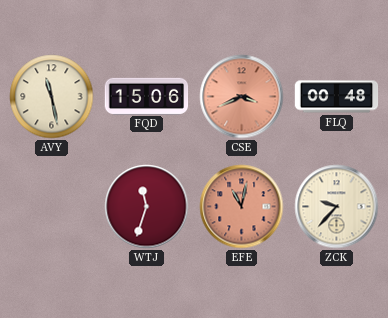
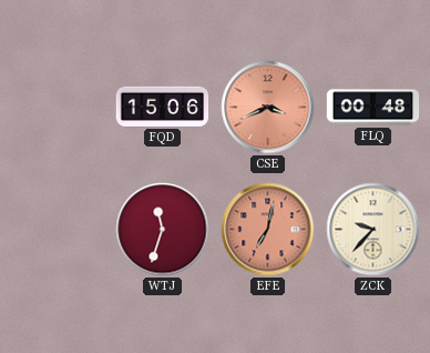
AVY: 11:28 -> none (52, 97)
EFE: 11:02 -> 7:02 (268, 230)
